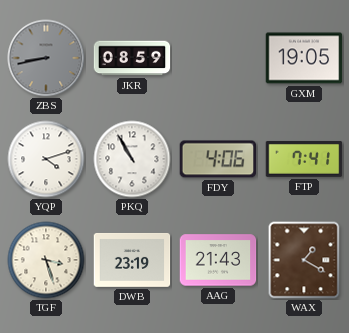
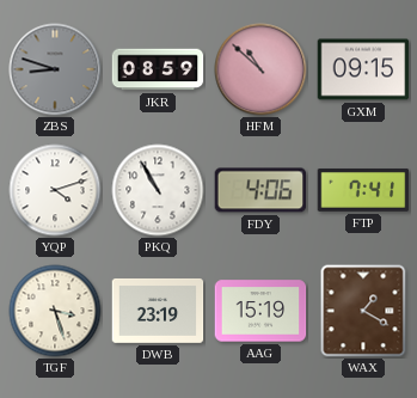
ZBS: 8:43 -> 8:48 (55, 69)
HFM: none -> 10:52 (260, 69)
GXM: 19:05 -> 09:15 (363, 69)
AAG: 21:43 -> 15:19 (260, 311)
